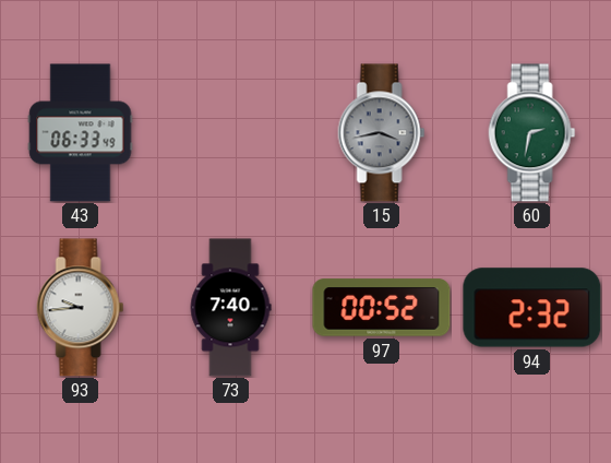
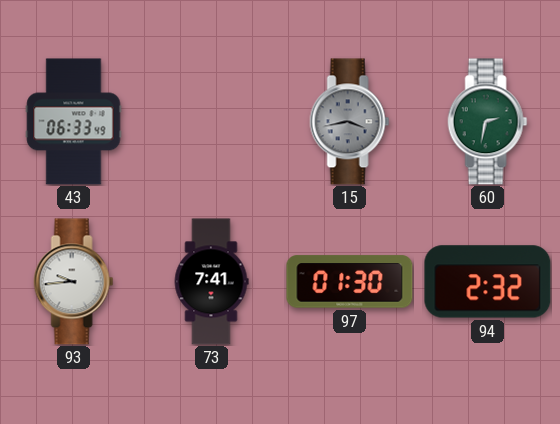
73: 7:40 -> 7:41 (211, 282)
97: 00:52 -> 01:30 (350, 282)
